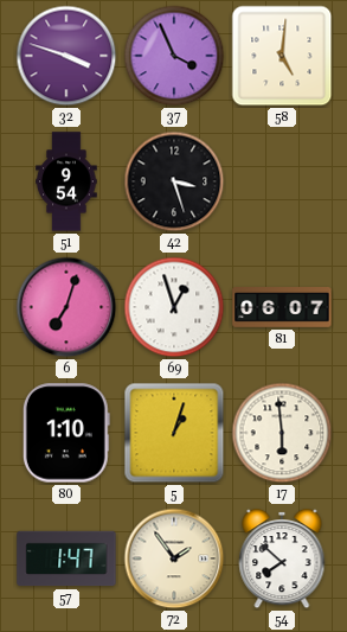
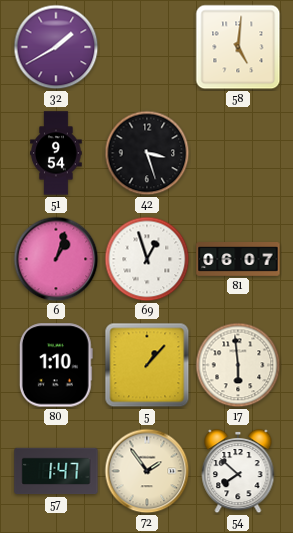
32: 3:48 -> 1:40 (56, 47)
37: 3:56 -> none (174, 56)
6: 7:03 -> 1:03 (56, 259)
5: 1:03 -> 1:07 (147, 365)
